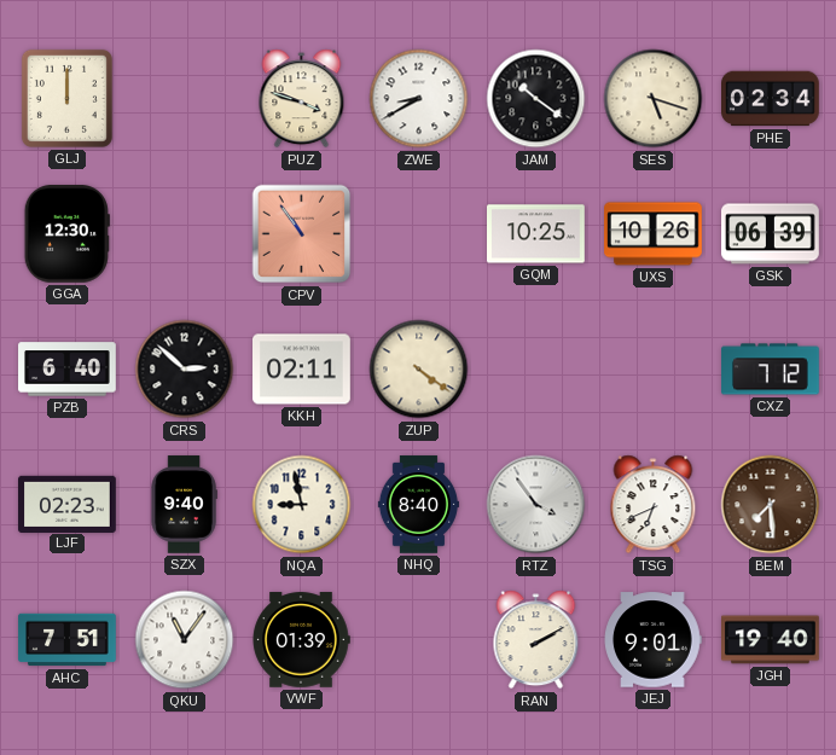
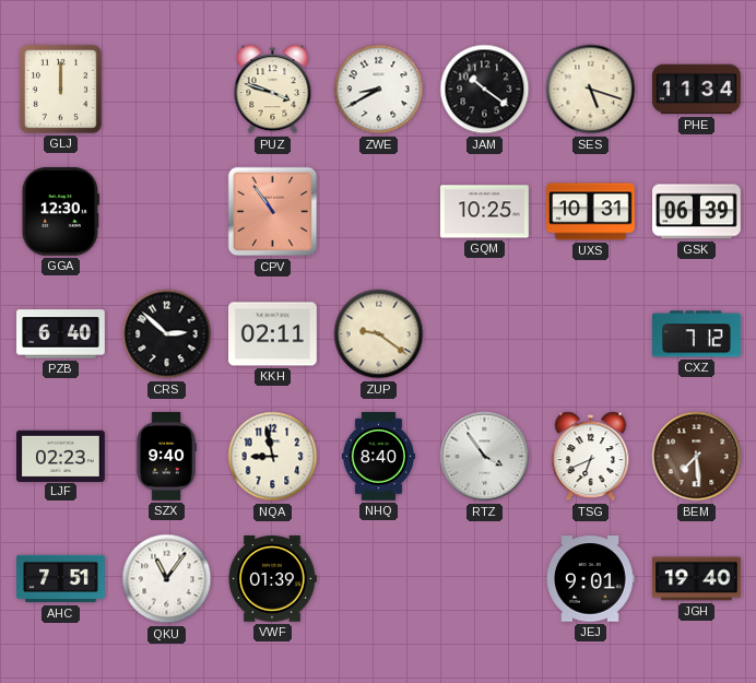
PHE: 02:34 -> 11:34 (697, 90)
UXS: 10:26 -> 10:31 (591, 212)
ZUP: 4:21 -> 9:21 (379, 334)
RAN: 2:10 -> none (536, 640)
